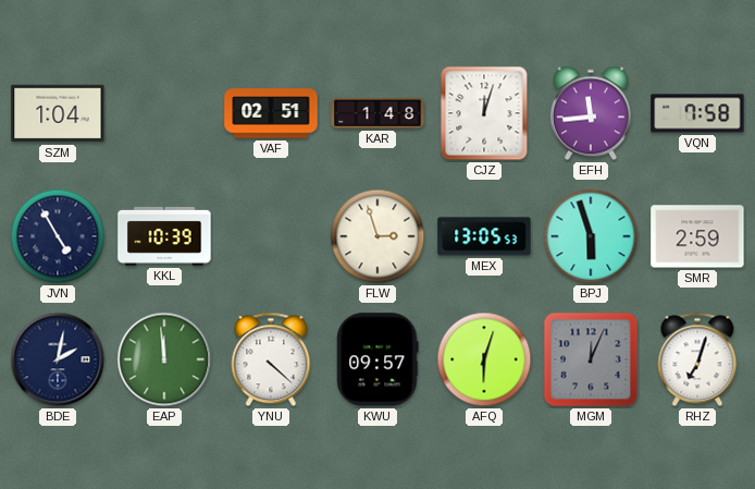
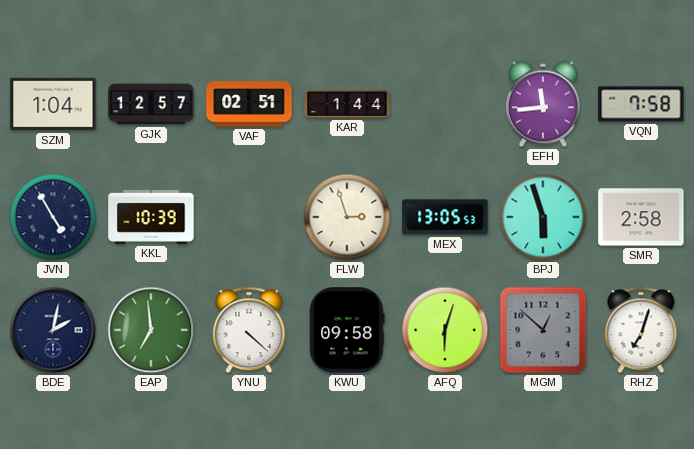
GJK: none -> 12:57 (151, 104)
KAR: 1:48 -> 1:44 (347, 104)
CJZ: 12:03 -> none (484, 113)
SMR: 2:59 -> 2:58 (641, 217)
EAP: 11:59 -> 6:59 (151, 330)
KWU: 09:57 -> 09:58 (347, 330)
MGM: 12:04 -> 12:52 (543, 330)
